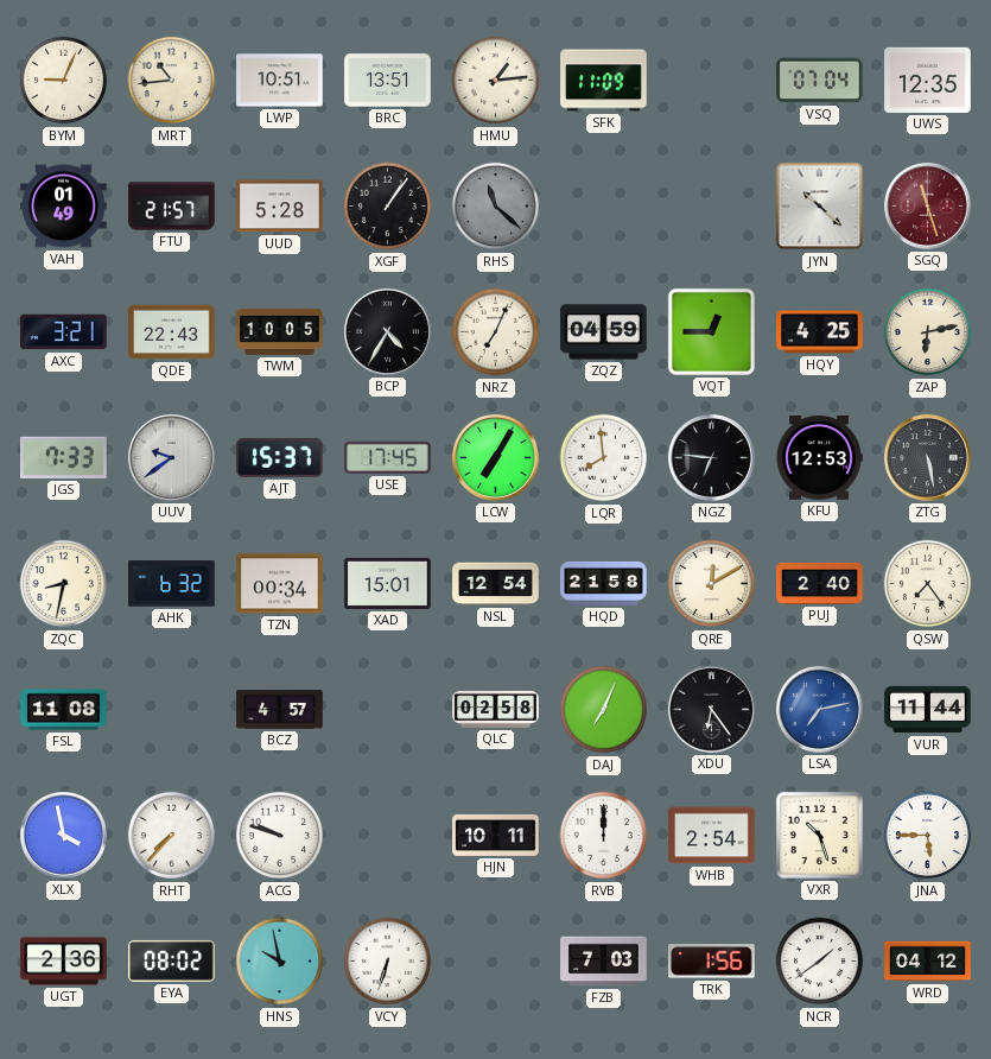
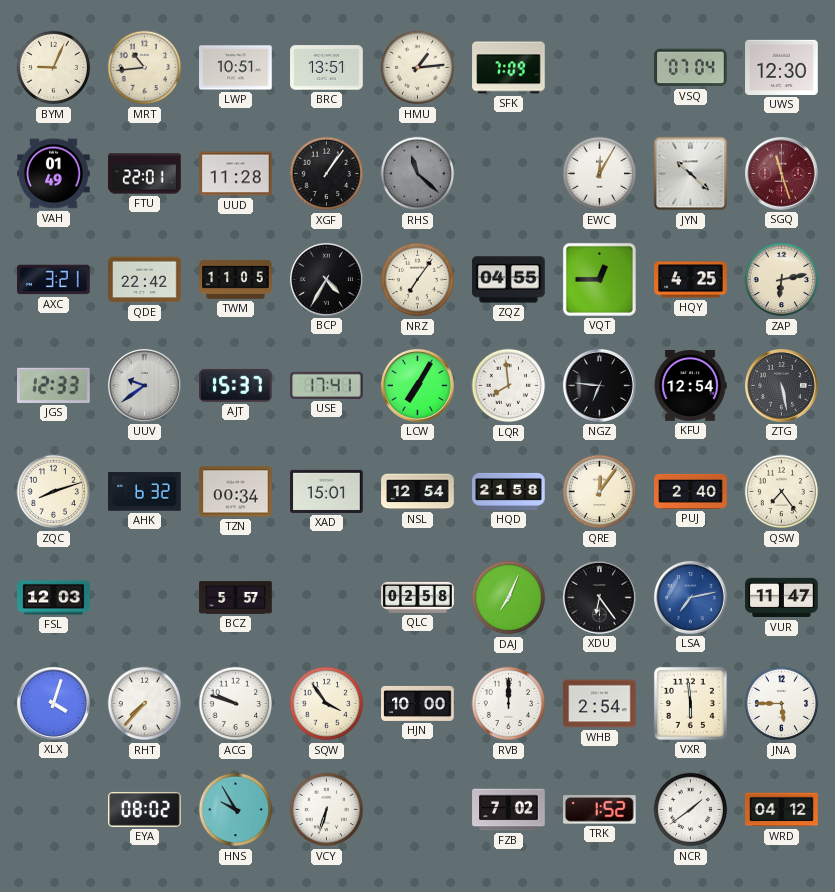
SFK: 11:09 -> 7:09 (509, 68)
UWS: 12:35 -> 12:30 (782, 67)
FTU: 21:57 -> 22:01 (145, 174)
UUD: 5:28 -> 11:28 (236, 174)
EWC: none -> 12:05 (600, 174)
QDE: 22:43 -> 22:42 (145, 280)
TWM: 10:05 -> 11:05 (236, 279)
NRZ: 7:04 -> 7:06 (418, 280)
ZQZ: 04:59 -> 04:55 (509, 280)
JGS: 7:33 -> 12:33 (54, 385)
USE: 17:45 -> 17:41 (327, 385)
KFU: 12:53 -> 12:54 (690, 385)
ZQC: 8:32 -> 8:12 (54, 492)
QRE: 12:10 -> 12:06 (600, 492)
FSL: 11:08 -> 12:03 (54, 598)
BCZ: 4:57 -> 5:57 (236, 598)
VUR: 11:44 -> 11:47 (782, 598)
XLX: 3:58 -> 4:03 (53, 703)
SQW: none -> 3:54 (327, 704)
HJN: 10:11 -> 10:00 (418, 703)
VXR: 10:27 -> 5:59 (690, 703)
UGT: 2:36 -> none (64, 962)
HNS: 9:58 -> 9:55 (236, 810)
FZB: 7:03 -> 7:02 (509, 810)
TRK: 1:56 -> 1:52 (600, 810)
